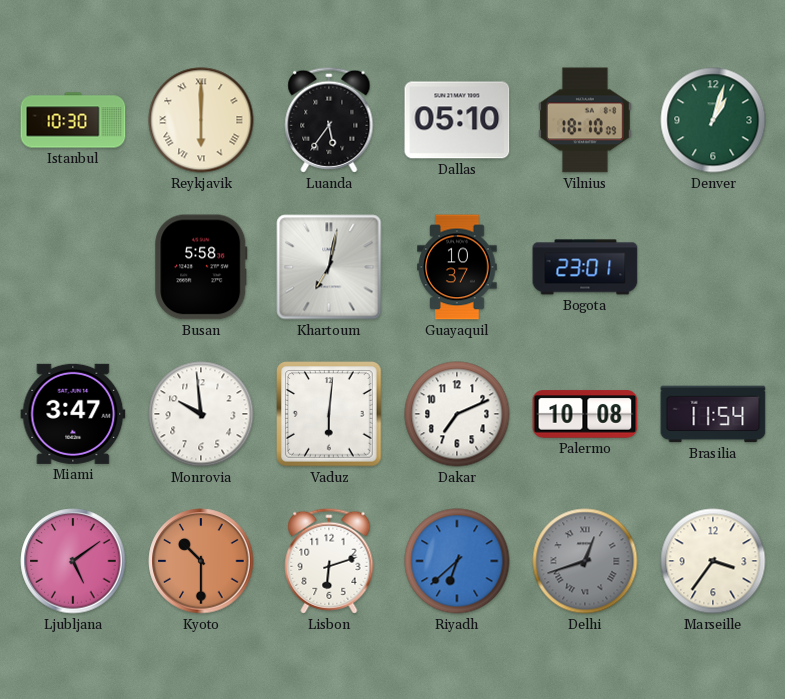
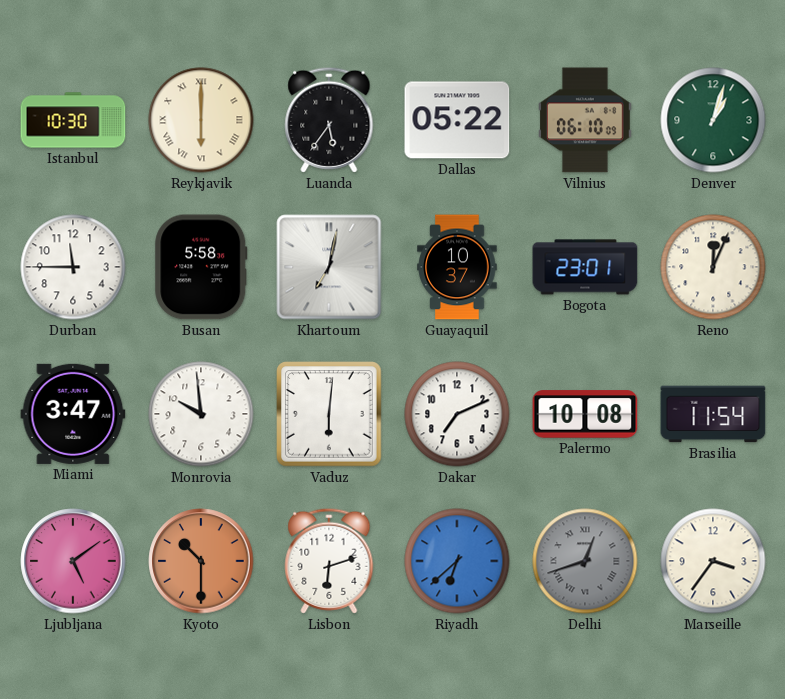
Dallas: 05:10 -> 05:22 (457, 120)
Vilnius: 18:10 -> 06:10 (586, 120)
Durban: none -> 11:45 (73, 267)
Reno: none -> 12:04 (713, 267)
